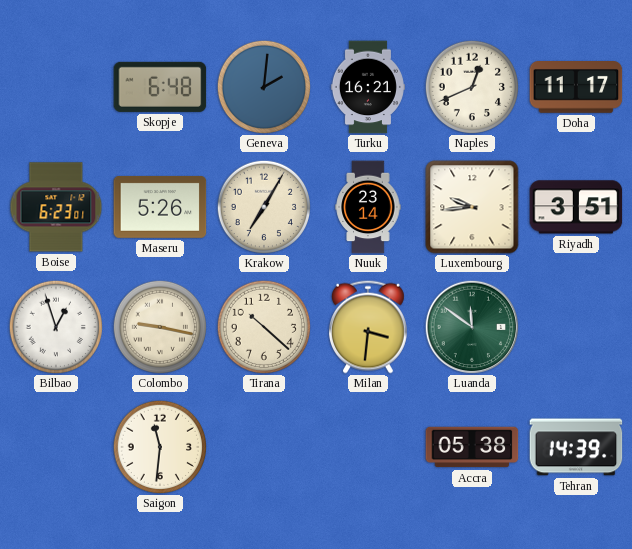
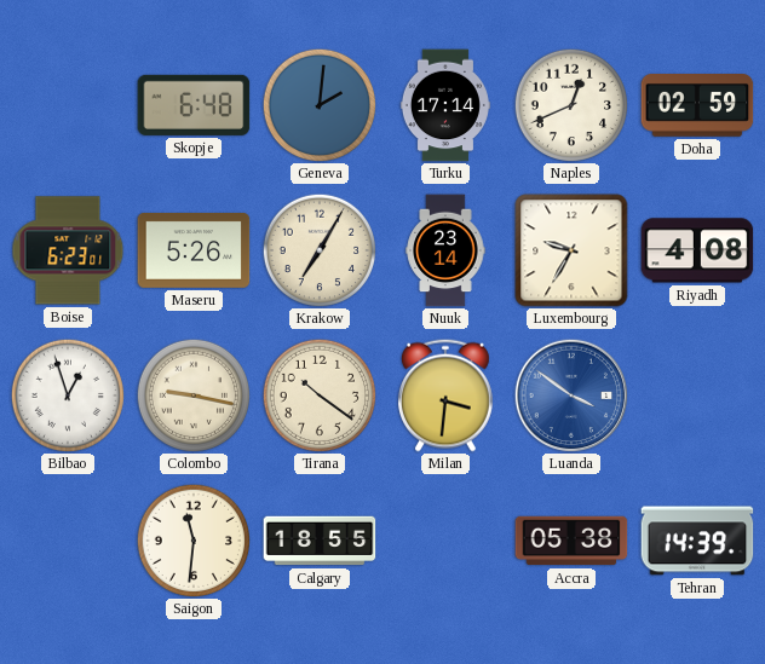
Turku: 16:21 -> 17:14 (445, 105)
Doha: 11:17 -> 02:59 (697, 105)
Luxembourg: 9:44 -> 9:35 (571, 250)
Riyadh: 3:51 -> 4:08 (697, 250)
Tirana: 10:22 -> 10:21 (318, 394)
Luanda: 11:51 -> 3:51 (571, 395)
Luanda dial: green -> blue (571, 395)
Calgary: none -> 18:55 (320, 541)
